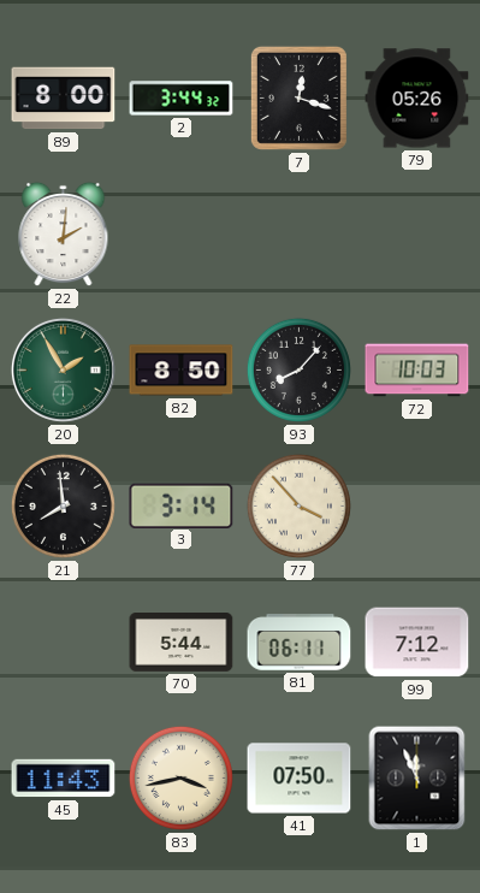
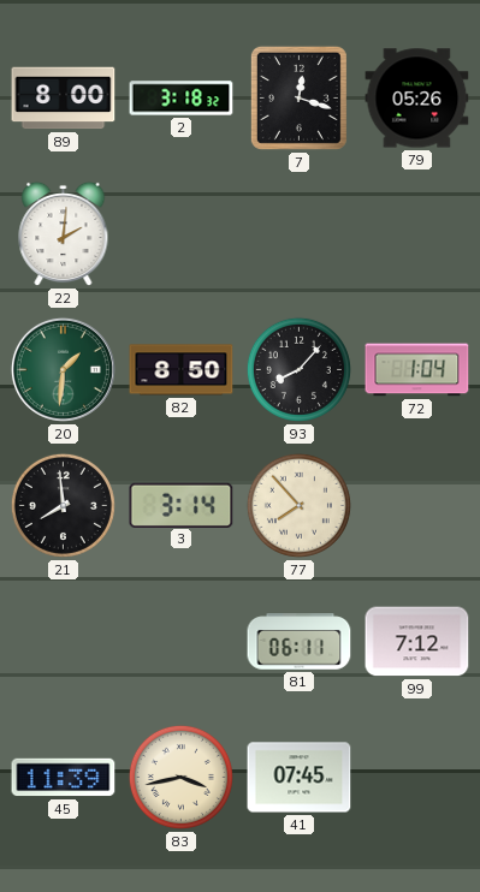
2: 3:44 -> 3:18 (182, 99)
20: 1:55 -> 1:31 (63, 369)
72: 10:03 -> 1:04 (417, 370)
77: 3:53 -> 7:53 (298, 505)
70: 5:44 -> none (182, 643)
45: 11:43 -> 11:39 (64, 778)
41: 07:50 -> 07:45 (300, 778)
1: 11:56 -> none (417, 779)
